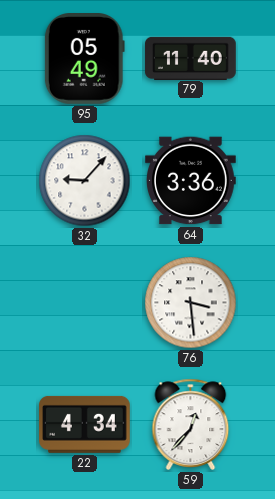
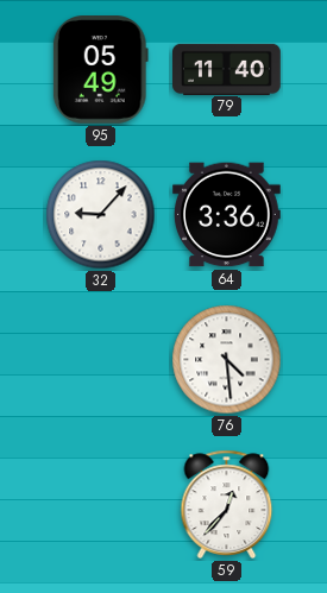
76: 3:29 -> 4:29 (227, 360)
22: 4:34 -> none (85, 424)
